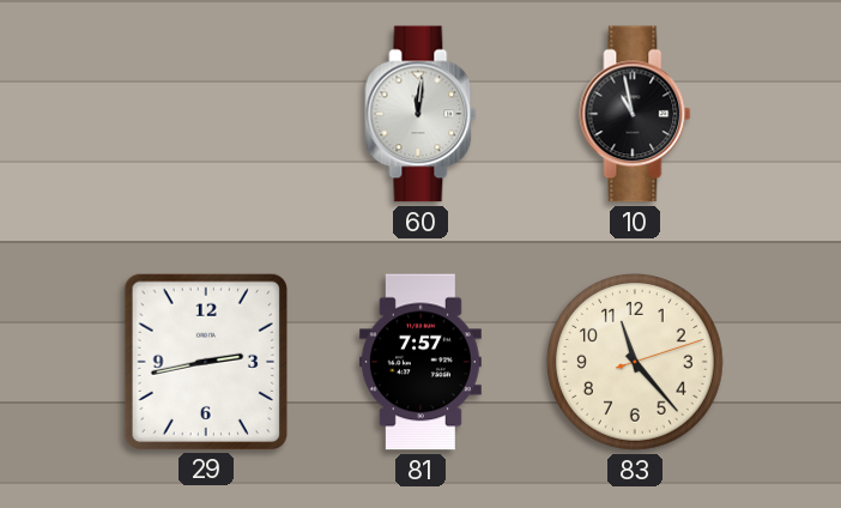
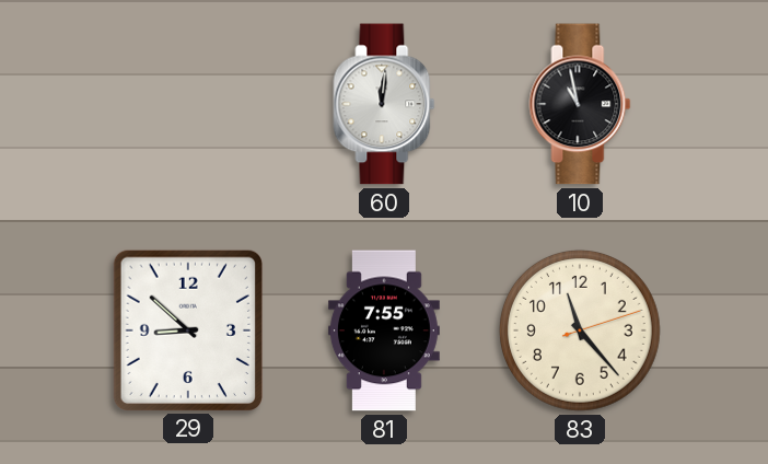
29: 2:43 -> 8:52 (187, 329)
81: 7:57 -> 7:55 (384, 330)
